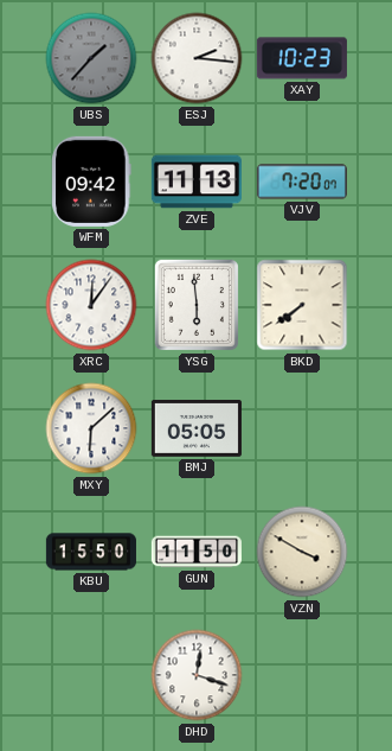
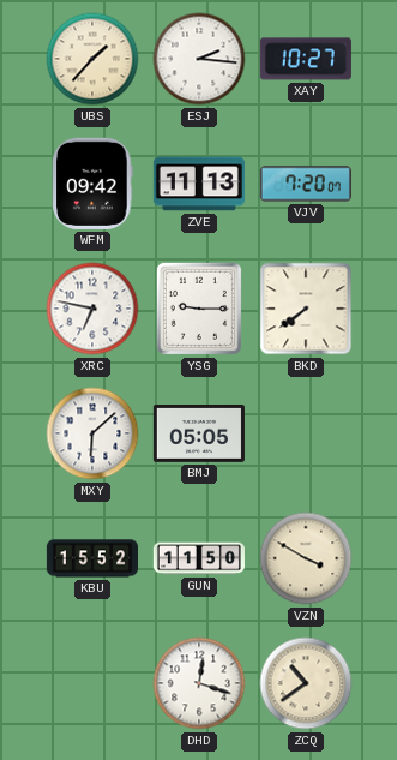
UBS dial: grey -> cream (92, 59)
XAY: 10:23 -> 10:27 (306, 59)
XRC: 12:06 -> 6:47 (92, 309)
YSG: 5:59 -> 9:15 (199, 309)
KBU: 15:50 -> 15:52 (92, 558)
ZCQ: none -> 10:39 (306, 683)
